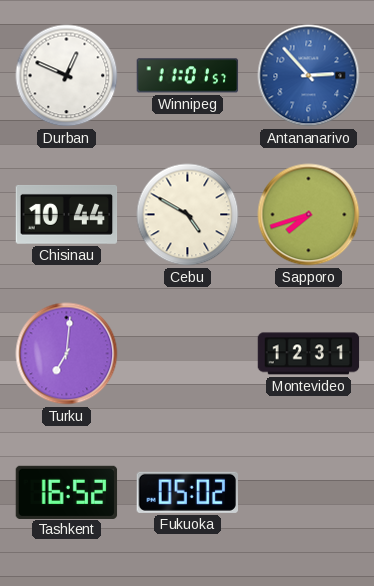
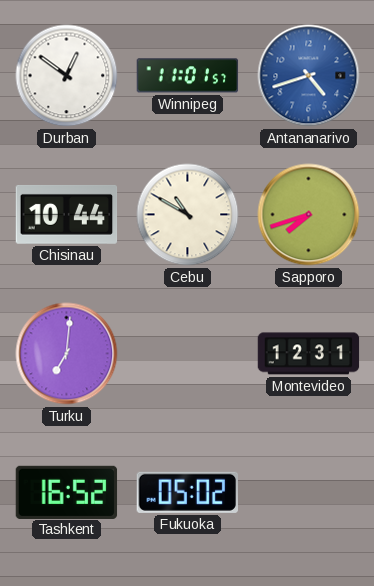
Durban: 12:49 -> 12:51 (67, 76)
Antananarivo: 2:53 -> 4:42 (309, 76)
Cebu: 4:50 -> 10:50 (188, 215)
